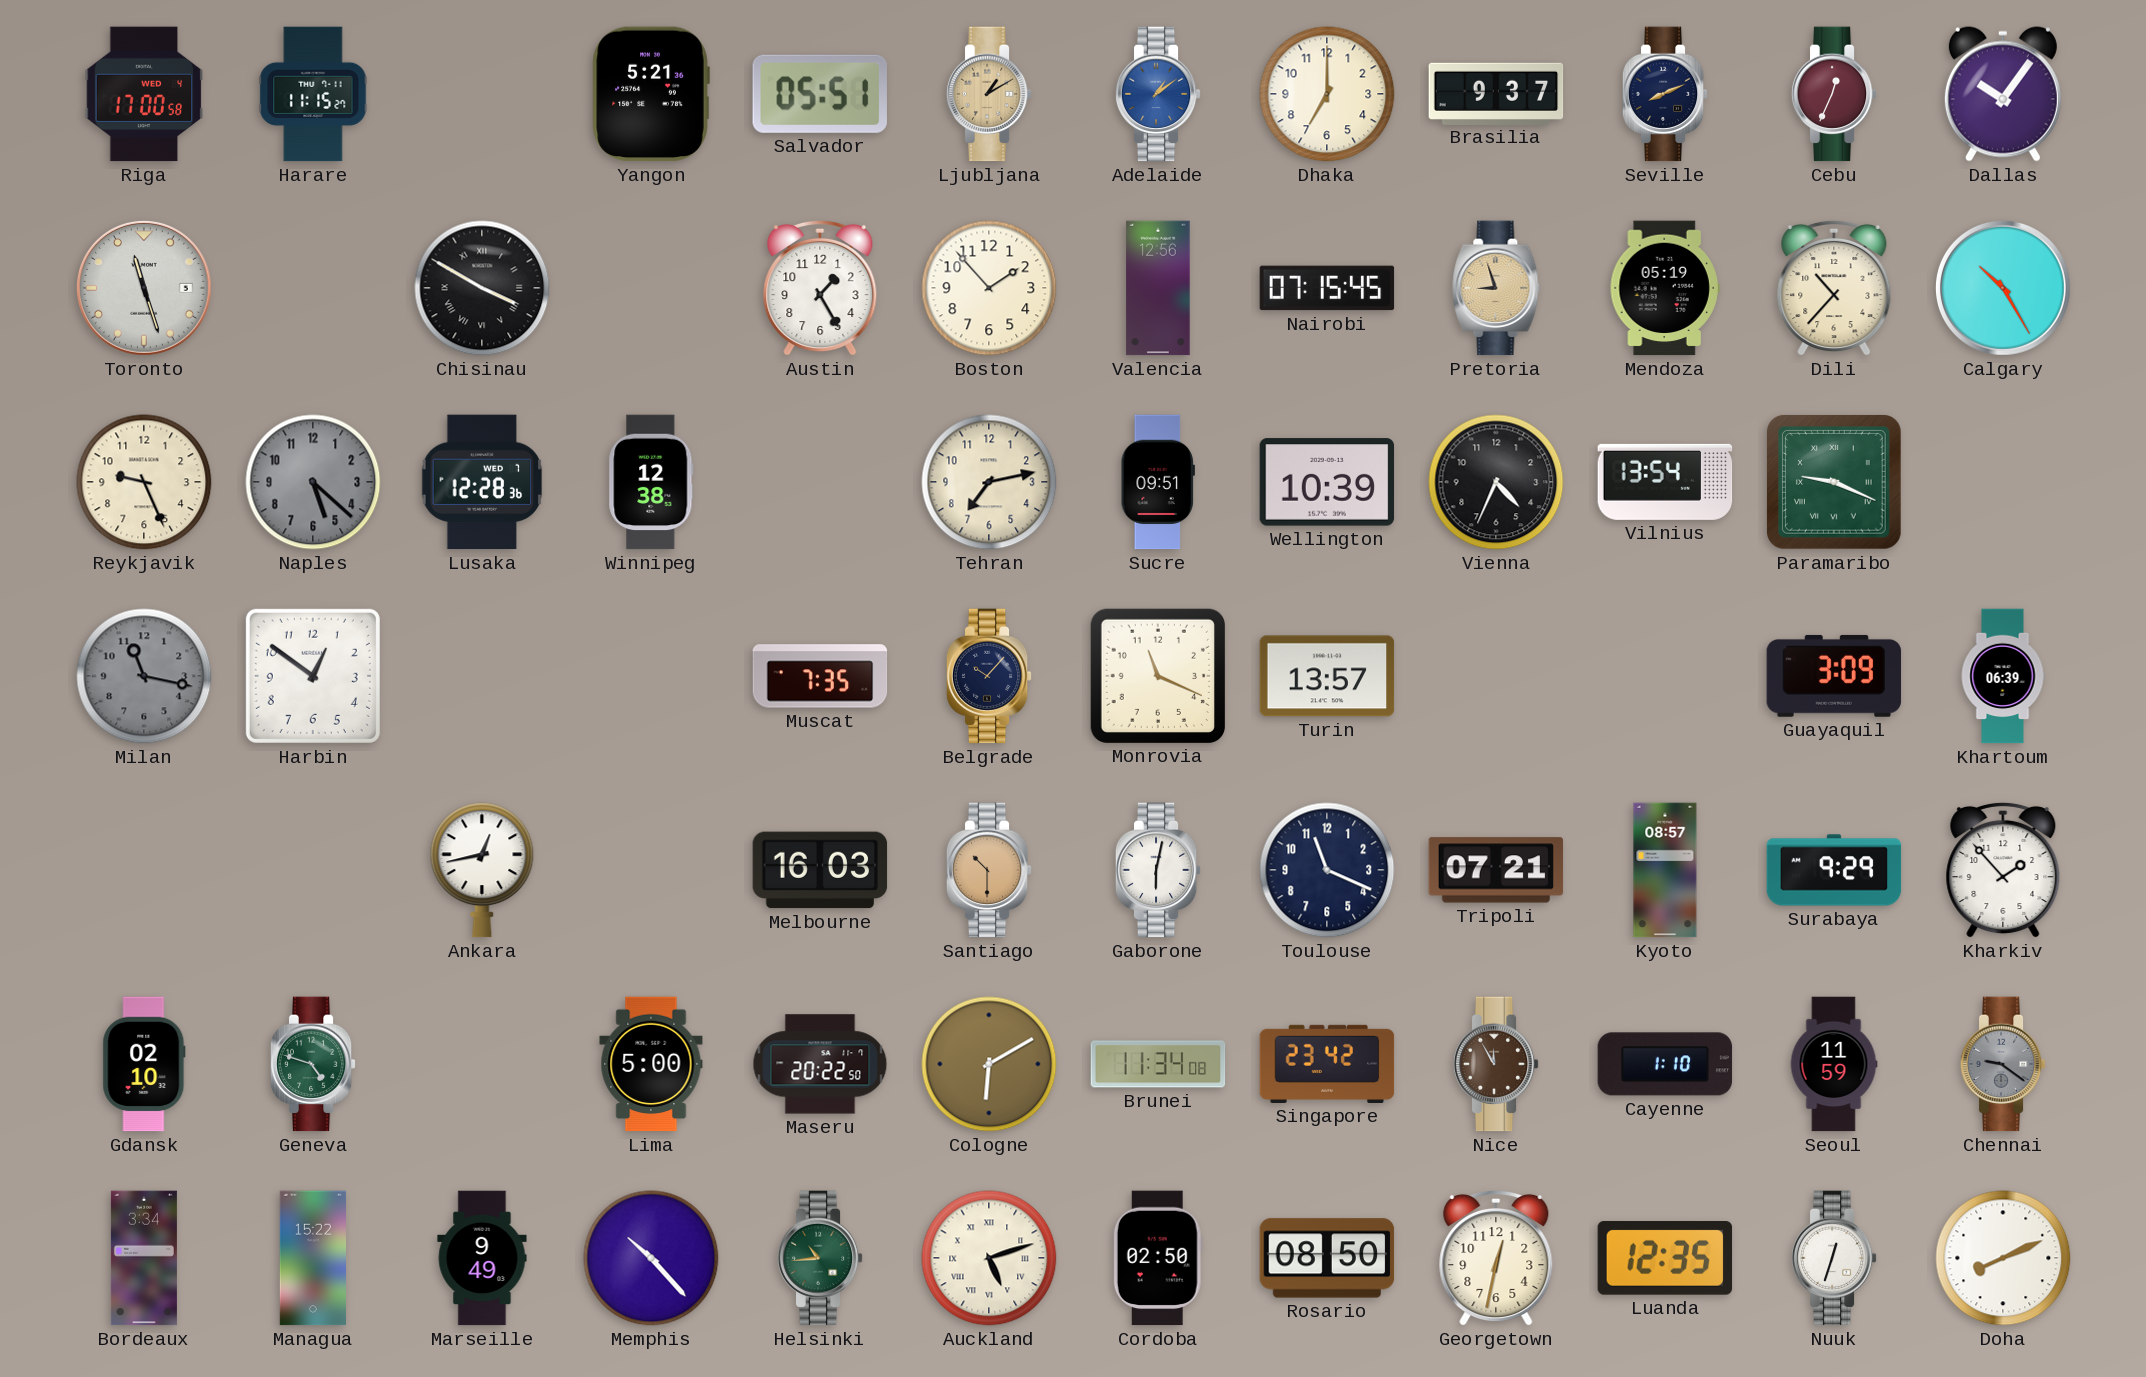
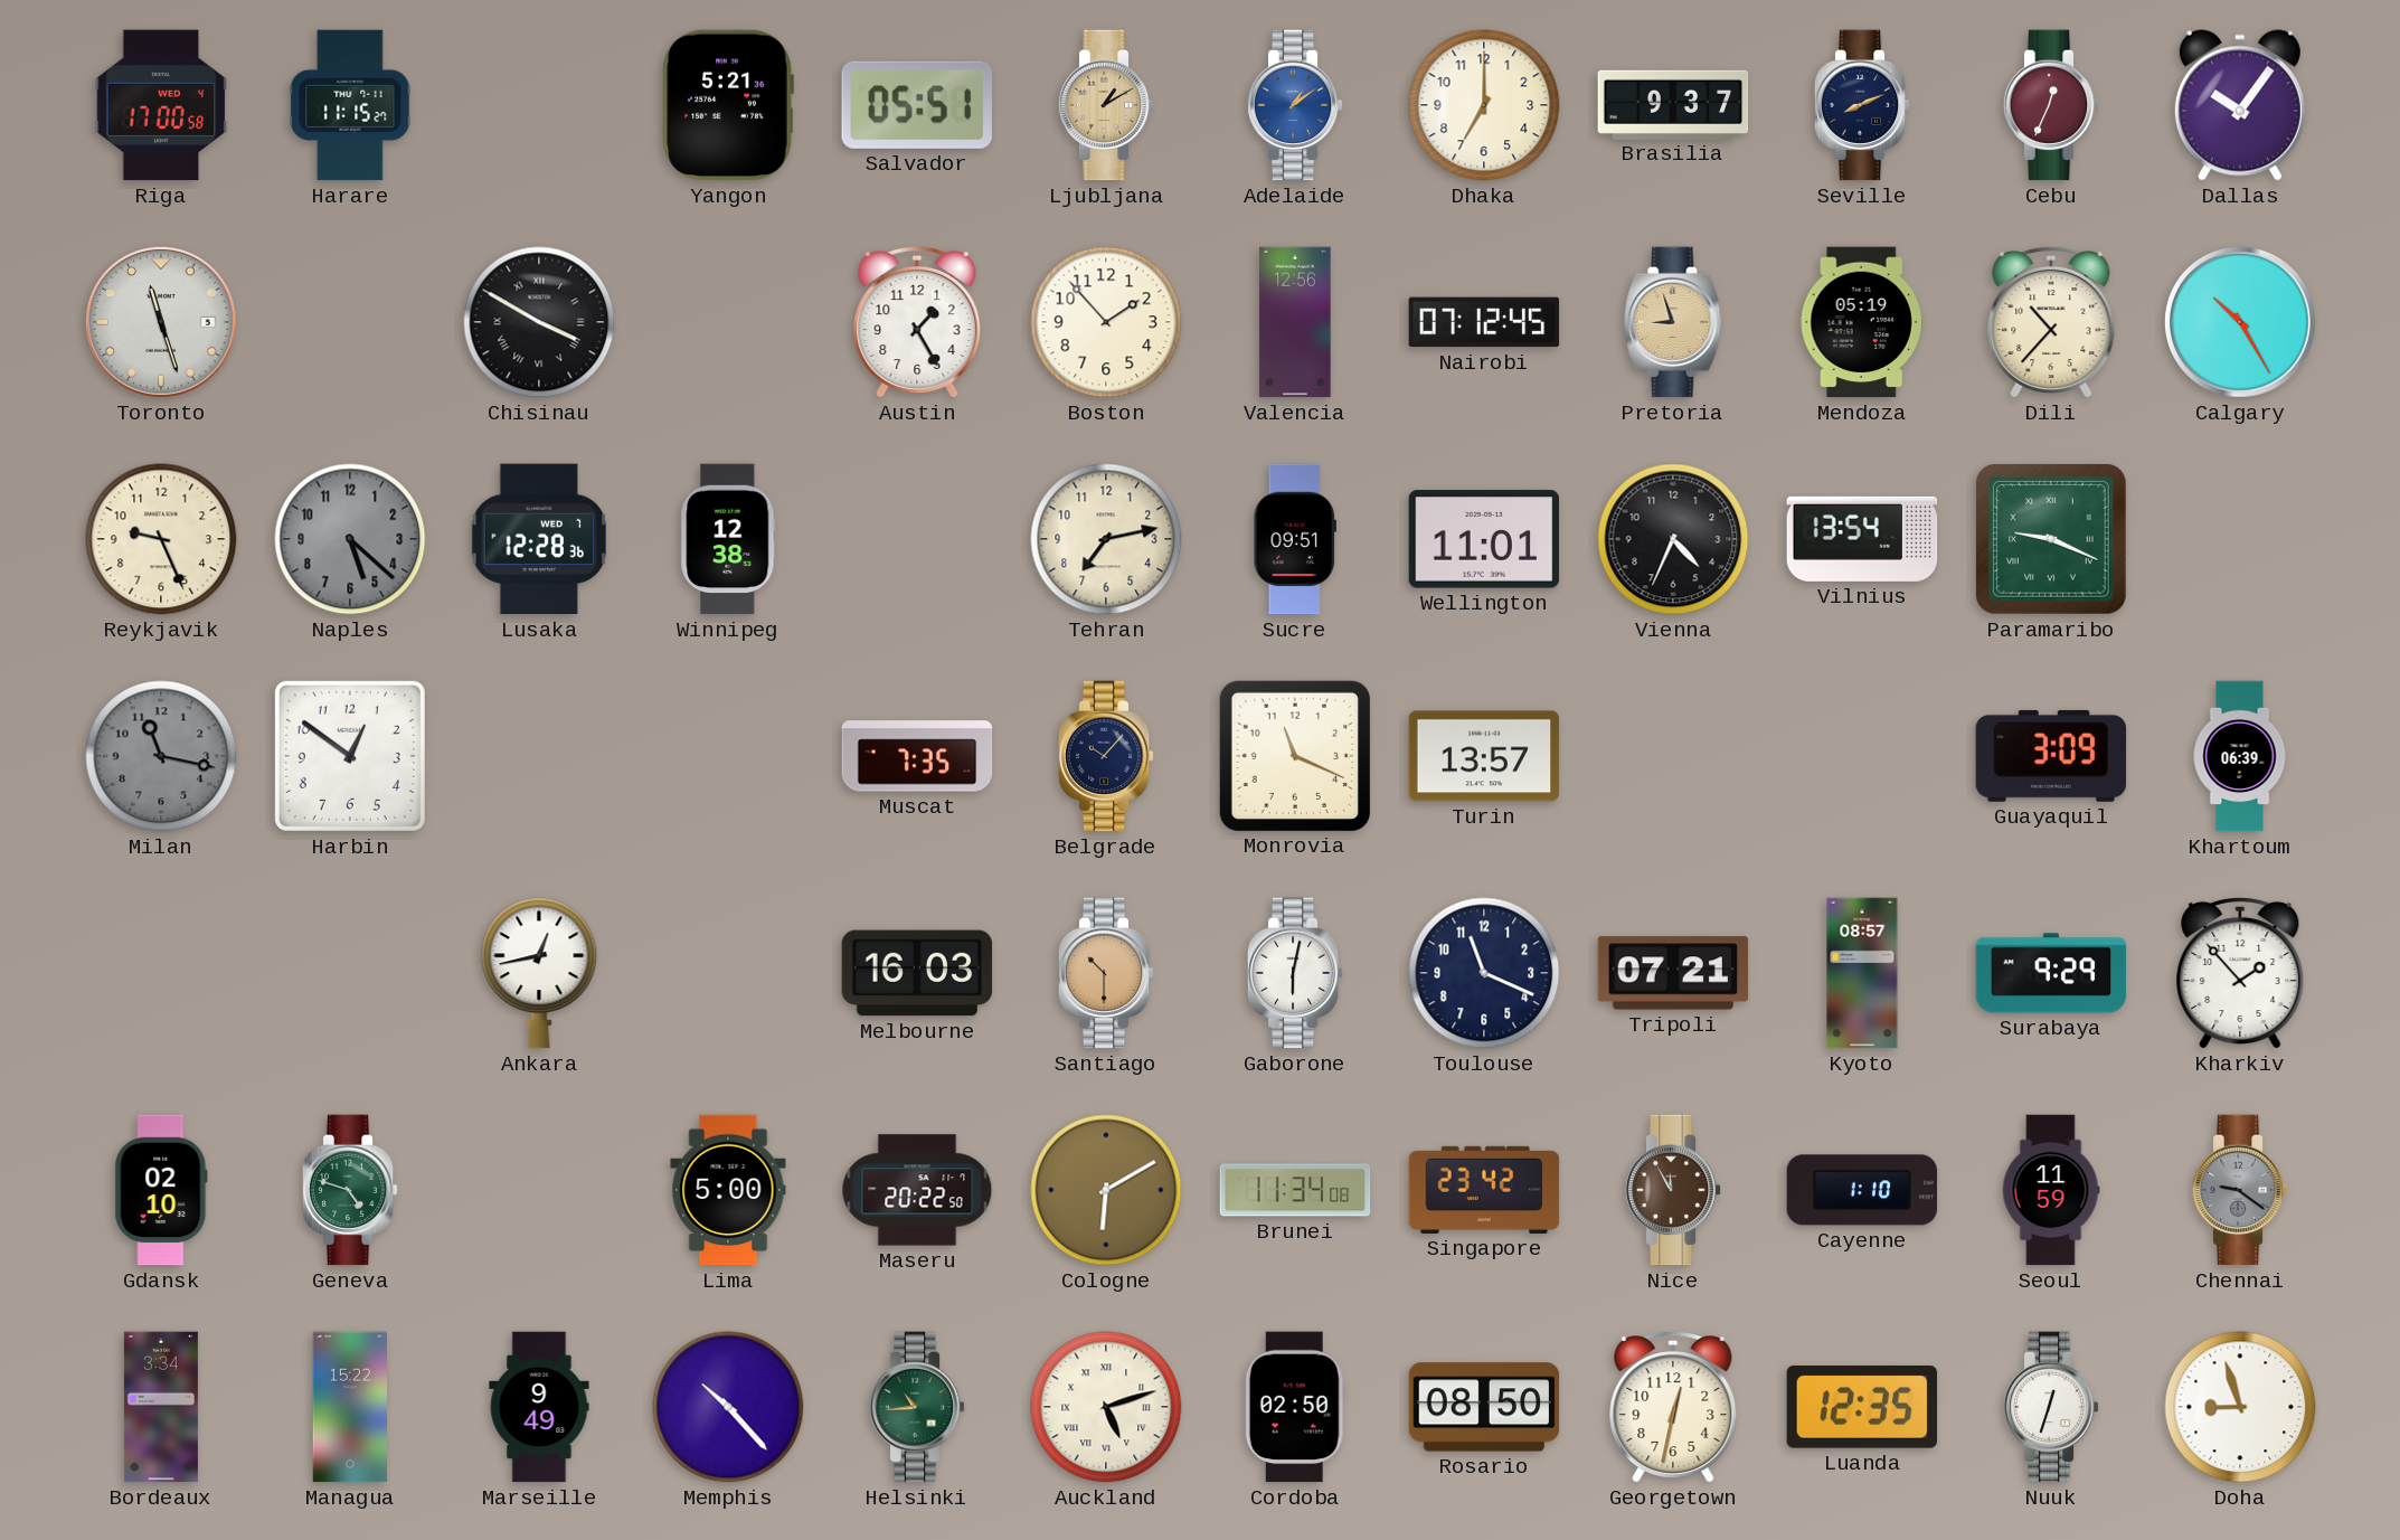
Nairobi: 07:15 -> 07:12 (1484, 322)
Wellington: 10:39 -> 11:01 (1484, 539)
Doha: 8:11 -> 8:57 (2240, 1407)
